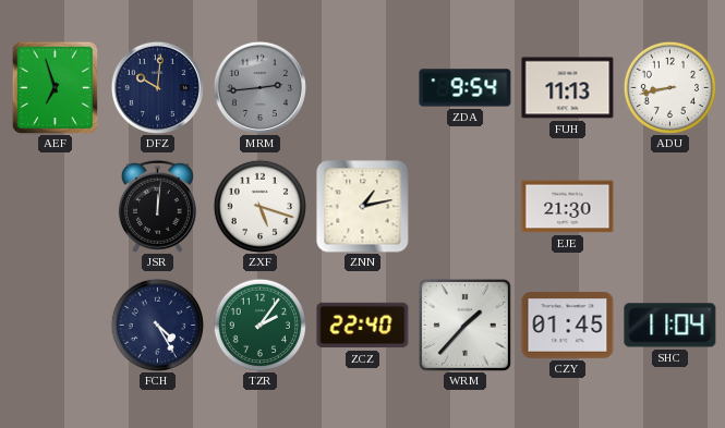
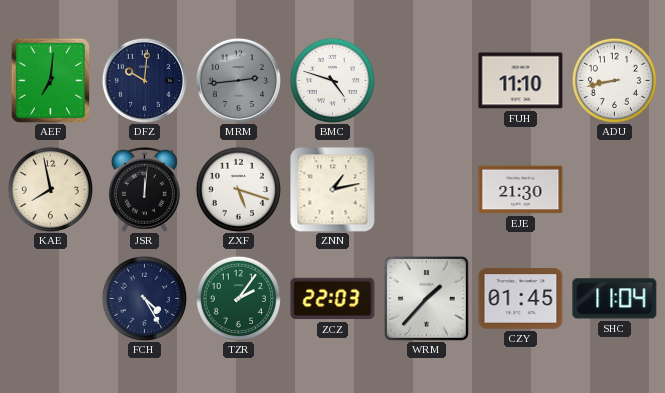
AEF: 6:57 -> 7:01 (51, 80)
BMC: none -> 4:48 (332, 80)
ZDA: 9:54 -> none (466, 88)
FUH: 11:13 -> 11:10 (521, 81)
KAE: none -> 7:58 (50, 189)
ZCZ: 22:40 -> 22:03 (333, 299)
